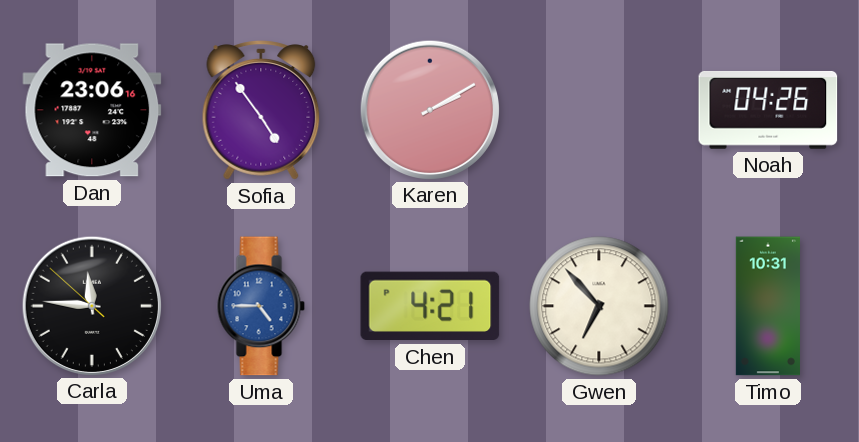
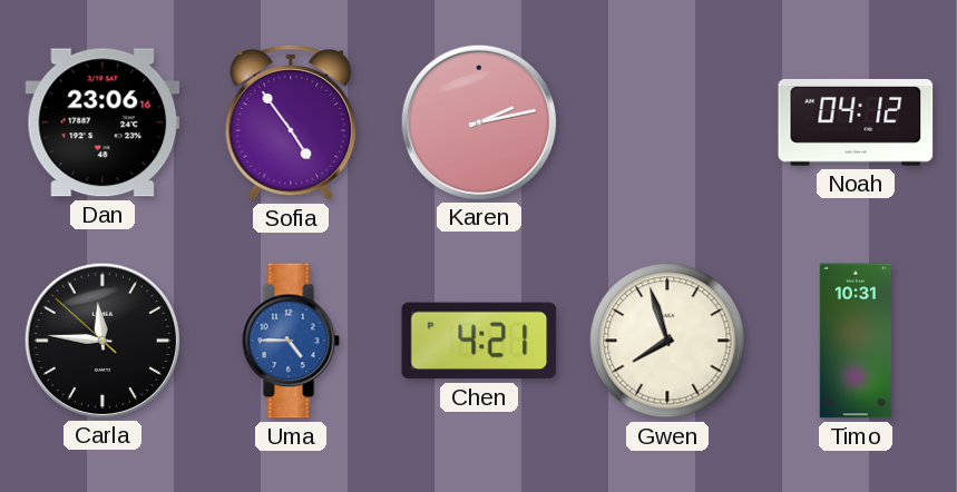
Karen: 2:10 -> 2:13 (478, 121)
Noah: 04:26 -> 04:12 (856, 122)
Gwen: 6:53 -> 7:57 (667, 341)
